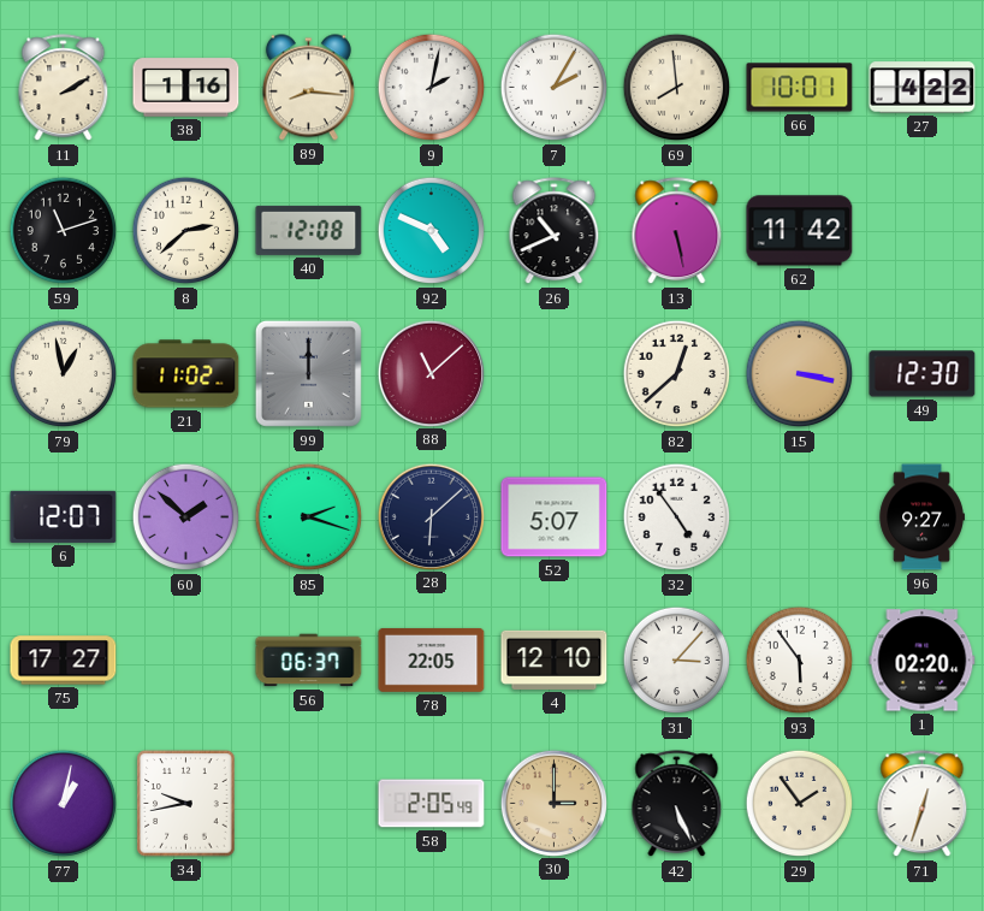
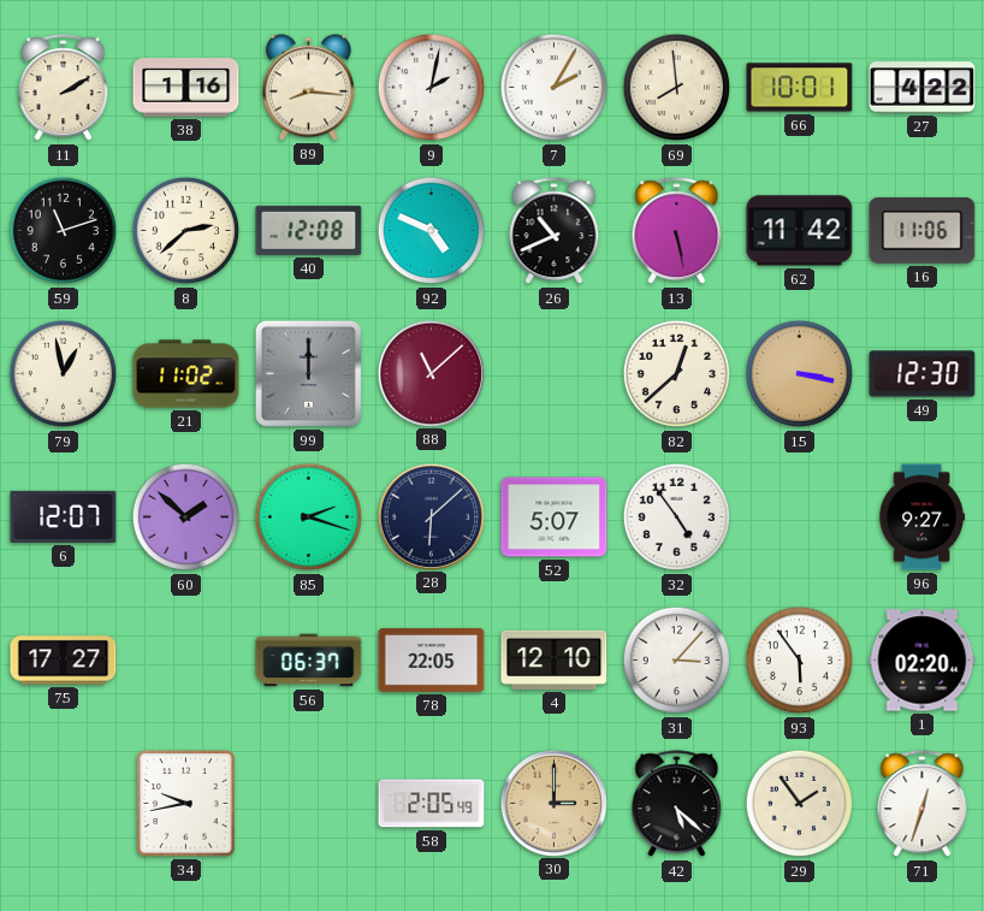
16: none -> 11:06 (923, 230)
77: 1:02 -> none (64, 804)
42: 5:26 -> 5:22 (677, 804)
